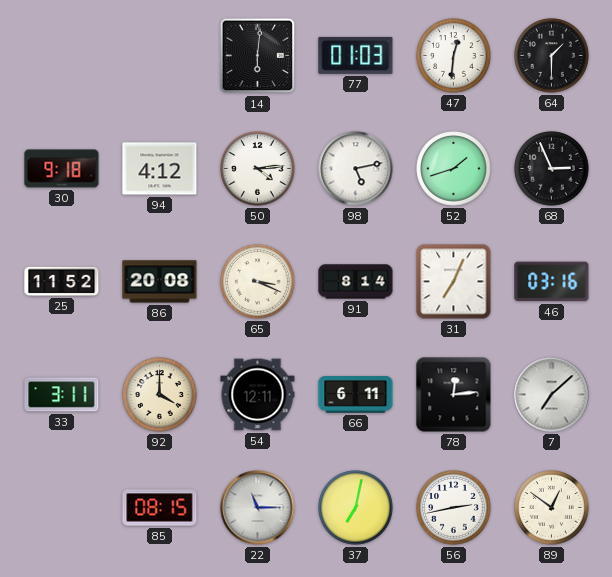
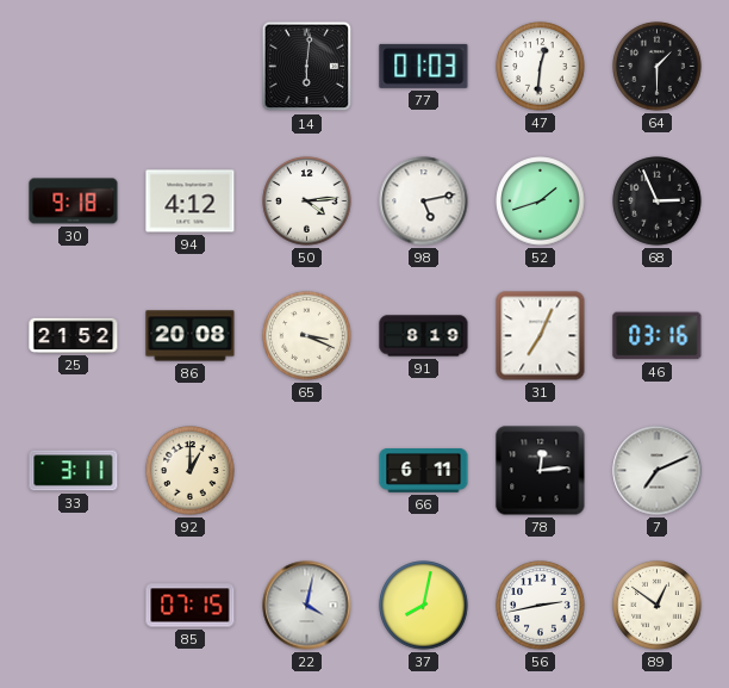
25: 11:52 -> 21:52 (74, 335)
91: 8:14 -> 8:19 (424, 336)
92: 4:00 -> 1:00 (191, 471)
54: 12:11 -> none (258, 395)
7: 7:08 -> 7:11 (658, 471)
85: 08:15 -> 07:15 (191, 606)
22: 11:15 -> 4:02 (307, 606)
37: 7:02 -> 8:02 (424, 606)
